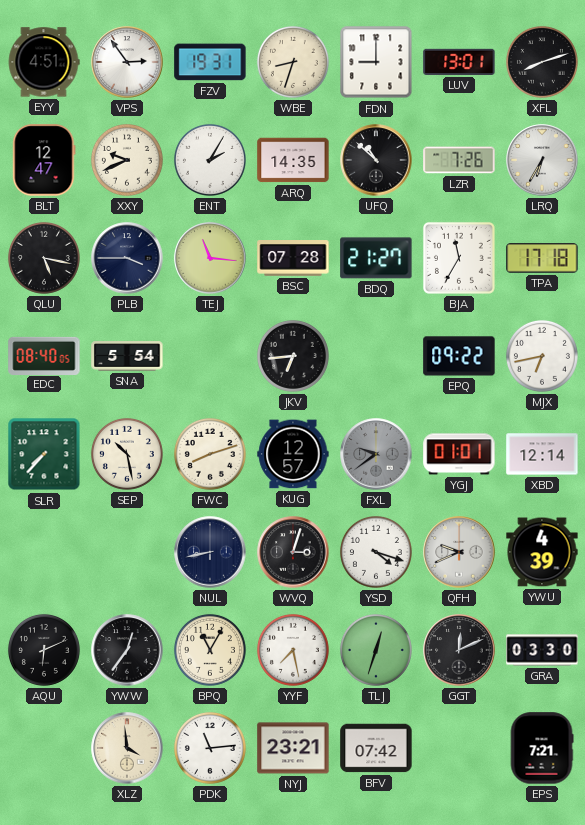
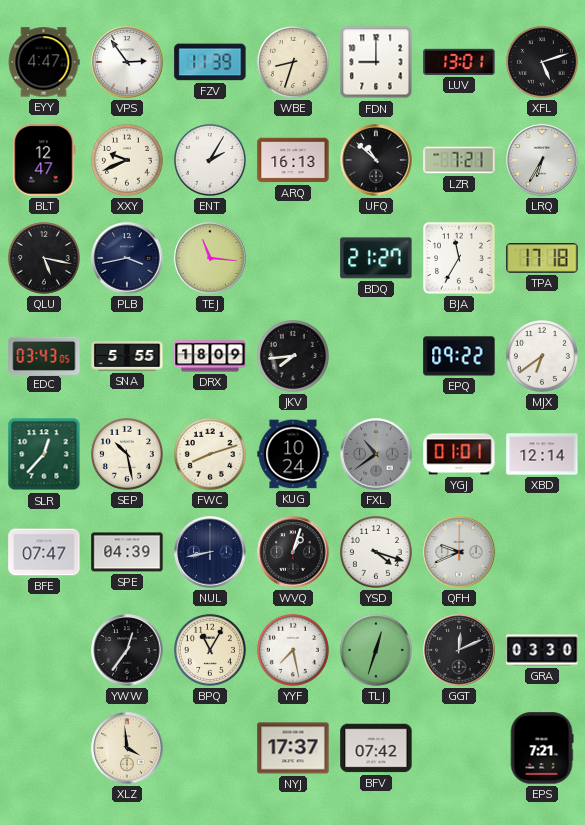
EYY: 4:51 -> 4:47 (44, 62)
FZV: 19:31 -> 11:39 (210, 62)
XFL: 8:12 -> 5:12 (542, 62)
ARQ: 14:35 -> 16:13 (293, 160)
LZR: 7:26 -> 7:21 (459, 160)
PLB: 3:45 -> 3:43 (127, 258)
BSC: 07:28 -> none (293, 258)
EDC: 08:40 -> 03:43 (44, 355)
SNA: 5:54 -> 5:55 (127, 356)
DRX: none -> 18:09 (210, 356)
JKV: 6:44 -> 7:44 (293, 356)
MJX: 6:43 -> 6:39 (542, 356)
SLR: 7:37 -> 12:37 (44, 454)
KUG: 12:57 -> 10:24 (293, 454)
FXL: 9:39 -> 10:39 (376, 454)
BFE: none -> 07:47 (44, 552)
SPE: none -> 04:39 (127, 552)
WVQ: 3:03 -> 1:03 (293, 552)
YWU: 4:39 -> none (542, 552)
AQU: 6:11 -> none (44, 650)
PDK: 11:14 -> none (210, 748)
NYJ: 23:21 -> 17:37 (293, 748)
